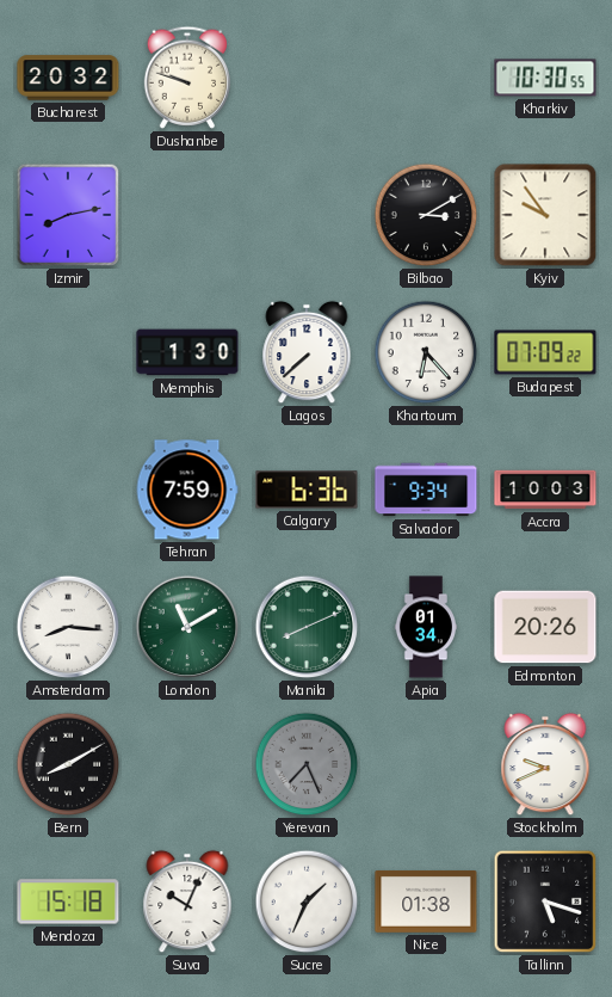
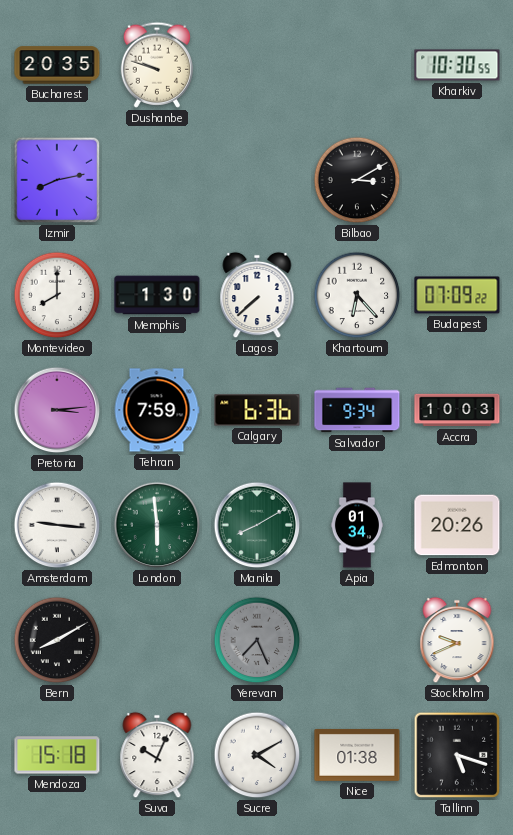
Bucharest: 20:32 -> 20:35 (57, 65)
Kyiv: 9:54 -> none (545, 215)
Montevideo: none -> 8:00 (57, 295)
Pretoria: none -> 3:14 (57, 410)
Amsterdam: 8:16 -> 9:16 (57, 525)
London: 11:10 -> 5:59 (157, 525)
Manila: 8:11 -> 8:10 (257, 525)
Sucre: 1:34 -> 4:10 (257, 755)
